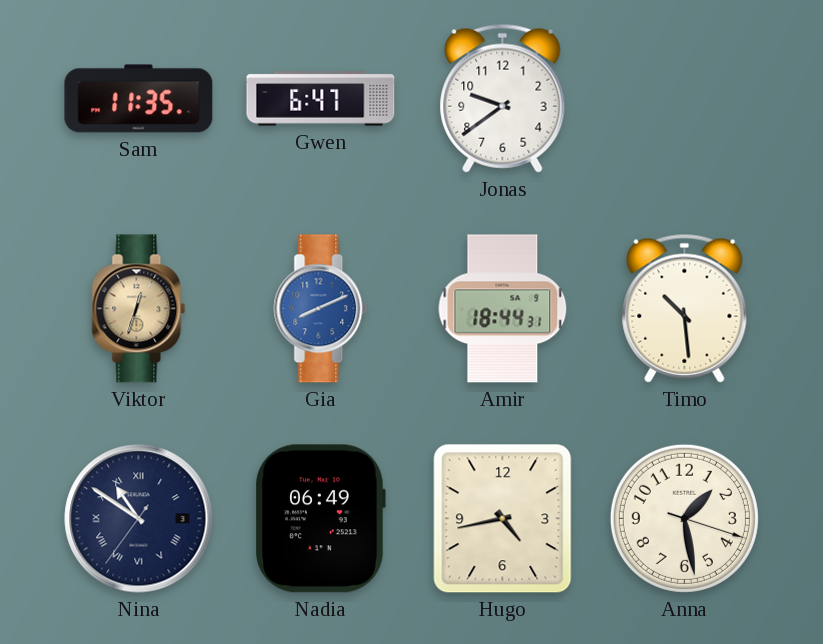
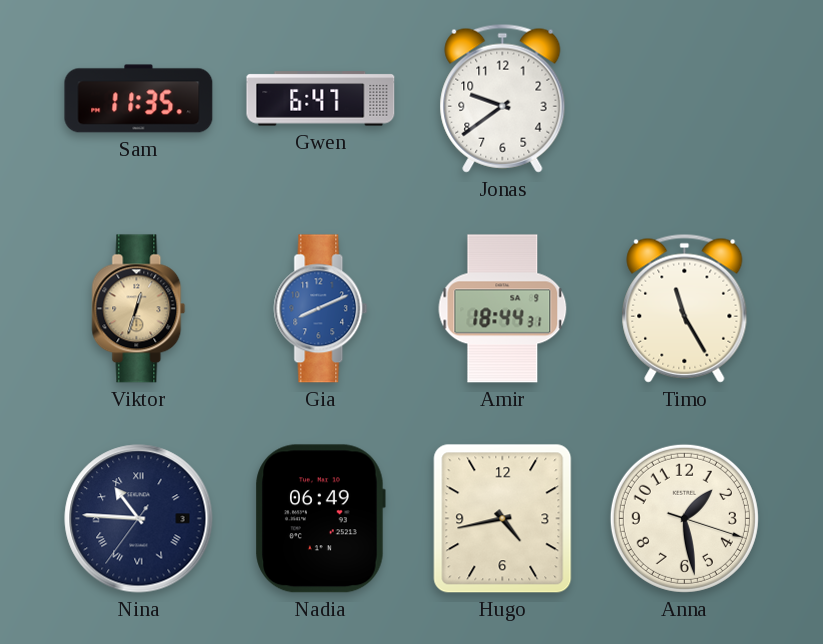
Timo: 10:29 -> 11:25 (685, 308)
Nina: 10:50 -> 10:45 (139, 519)
